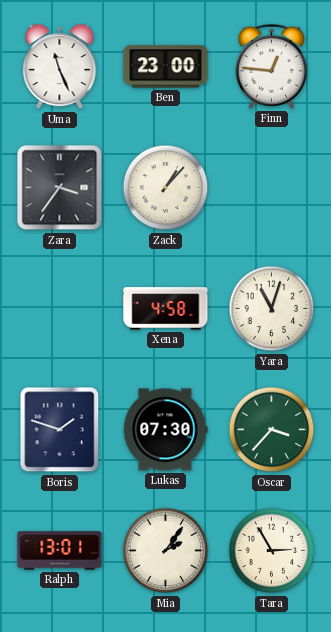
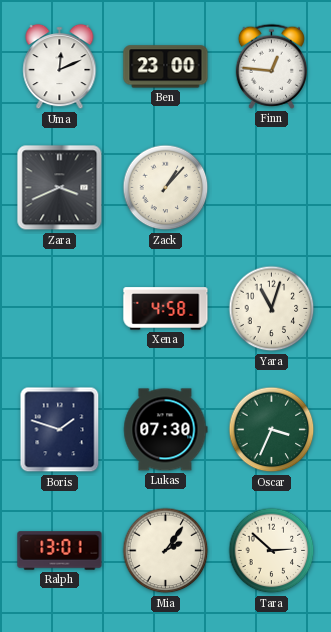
Uma: 11:26 -> 12:11 (60, 67)
Zara: 3:36 -> 3:41 (60, 188)
Oscar: 3:37 -> 3:34 (272, 430)
Tara: 2:55 -> 2:52 (272, 551)
